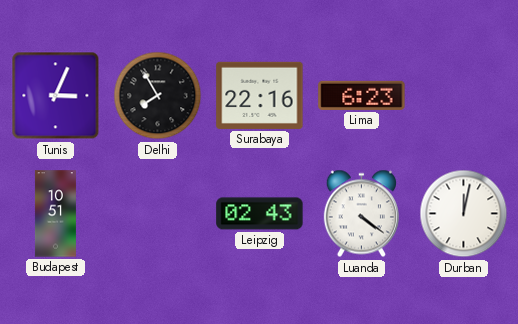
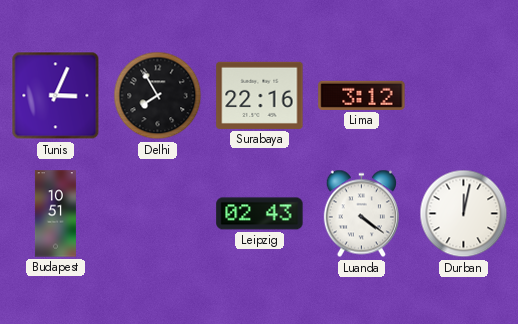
Lima: 6:23 -> 3:12 (362, 95)
